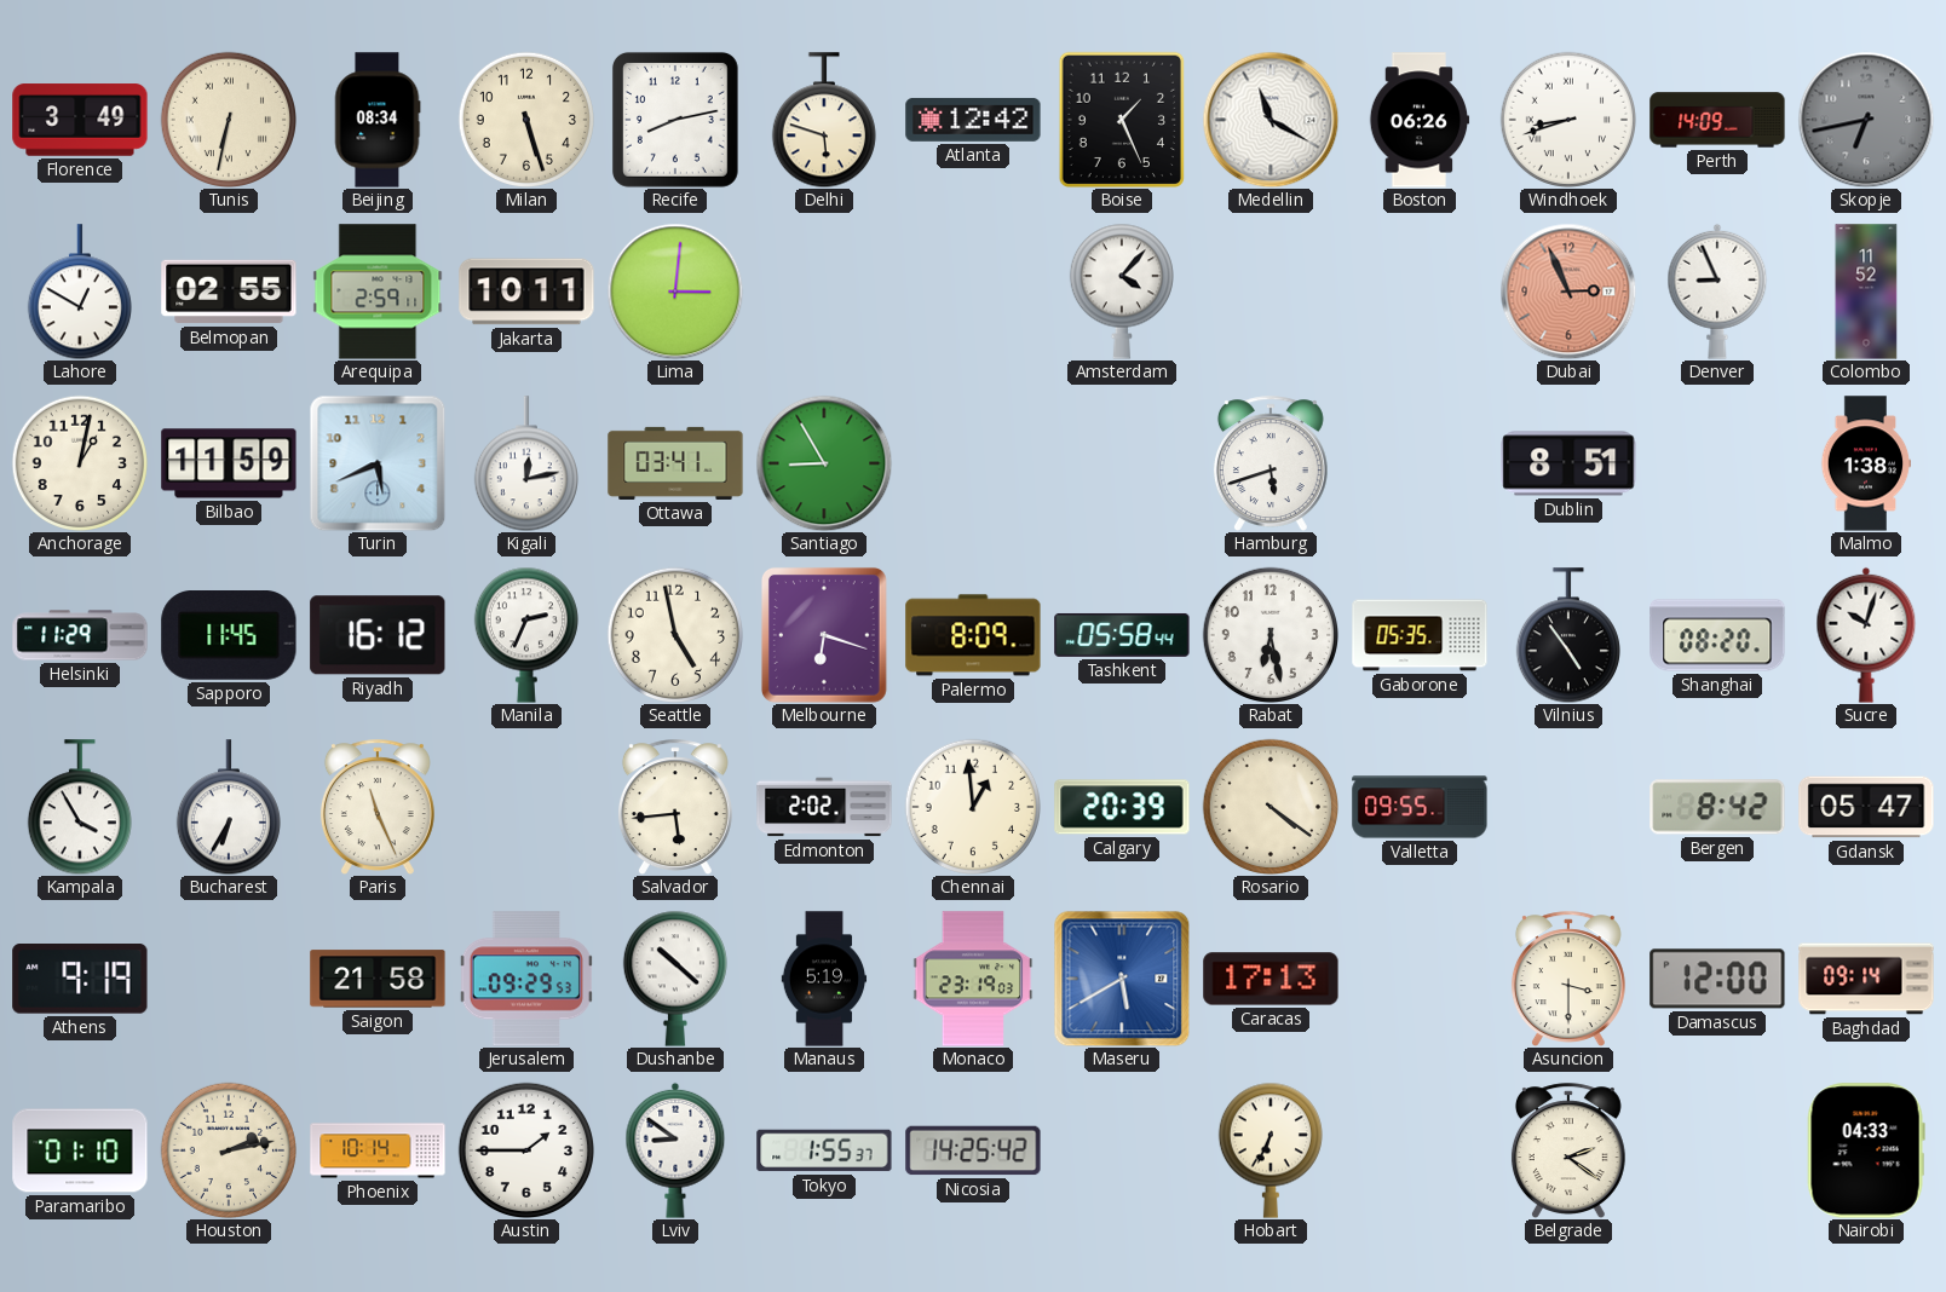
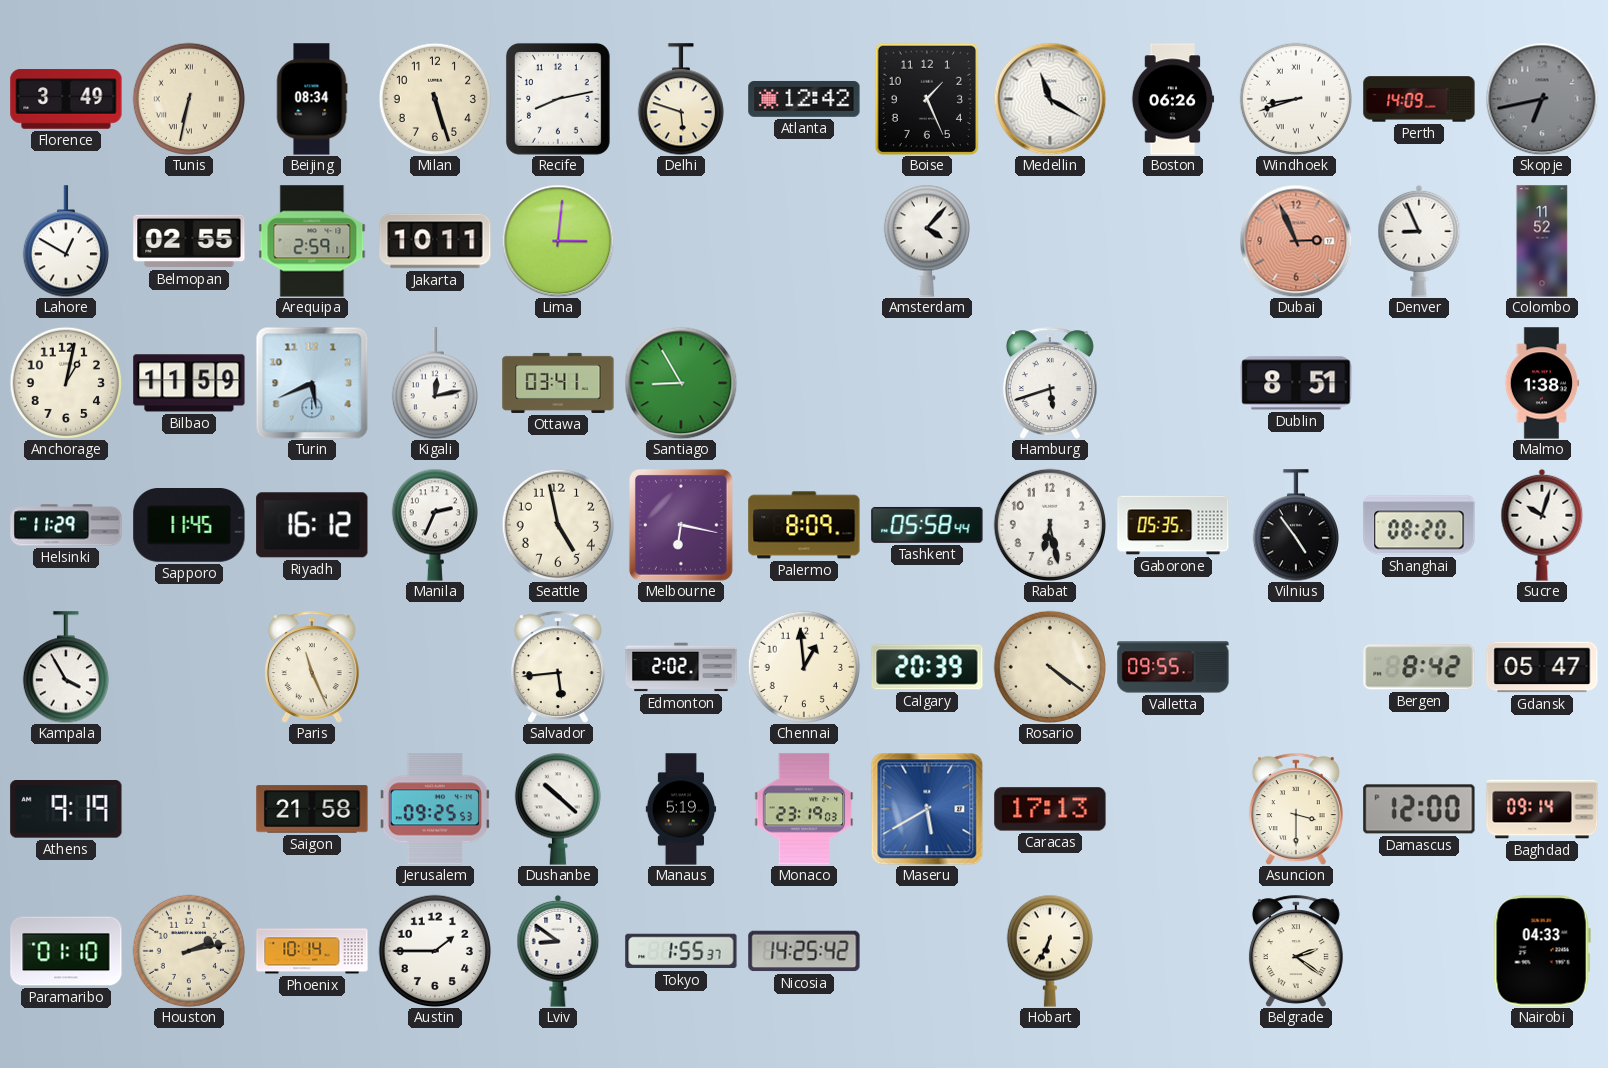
Melbourne: 6:18 -> 6:17 (681, 525)
Bucharest: 6:35 -> none (229, 807)
Jerusalem: 09:29 -> 09:25 (435, 809)
